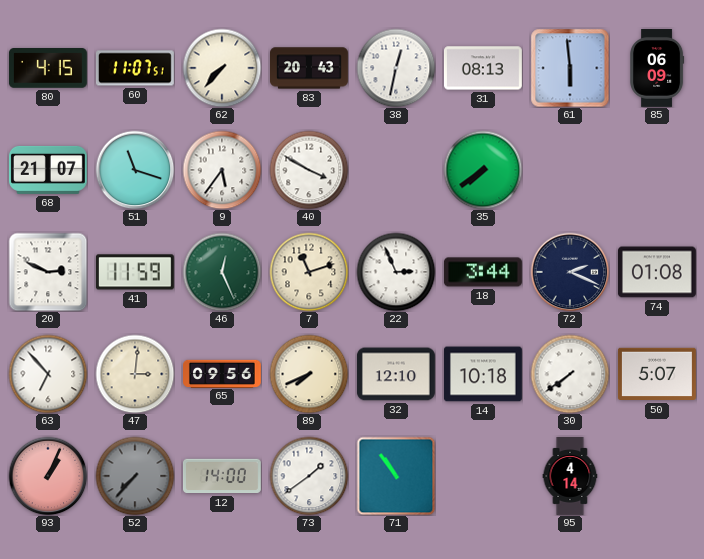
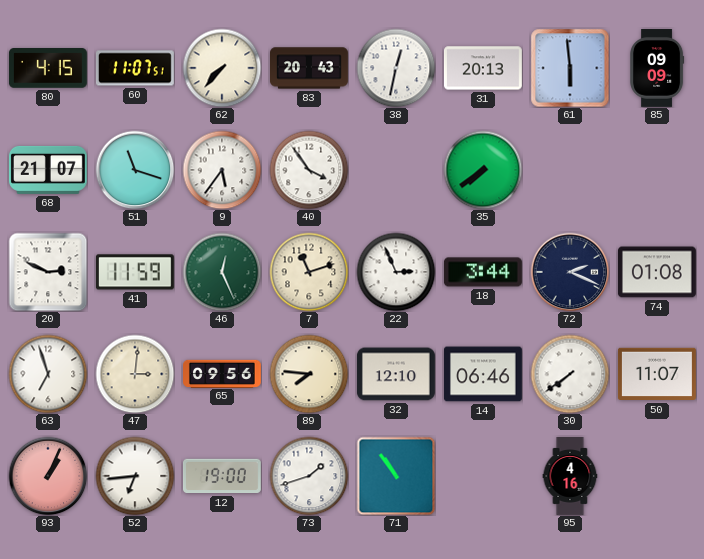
31: 08:13 -> 20:13 (483, 68)
85: 06:09 -> 09:09 (657, 69)
40: 3:50 -> 3:54 (309, 170)
63: 6:53 -> 6:57 (48, 374)
89: 7:41 -> 7:46 (309, 374)
14: 10:18 -> 06:46 (483, 374)
50: 5:07 -> 11:07 (657, 374)
52: 7:37 -> 6:44 (135, 476)
52 dial: grey -> white (135, 476)
12: 14:00 -> 19:00 (223, 476)
73: 1:39 -> 1:42 (309, 476)
95: 4:14 -> 4:16 (570, 477)
